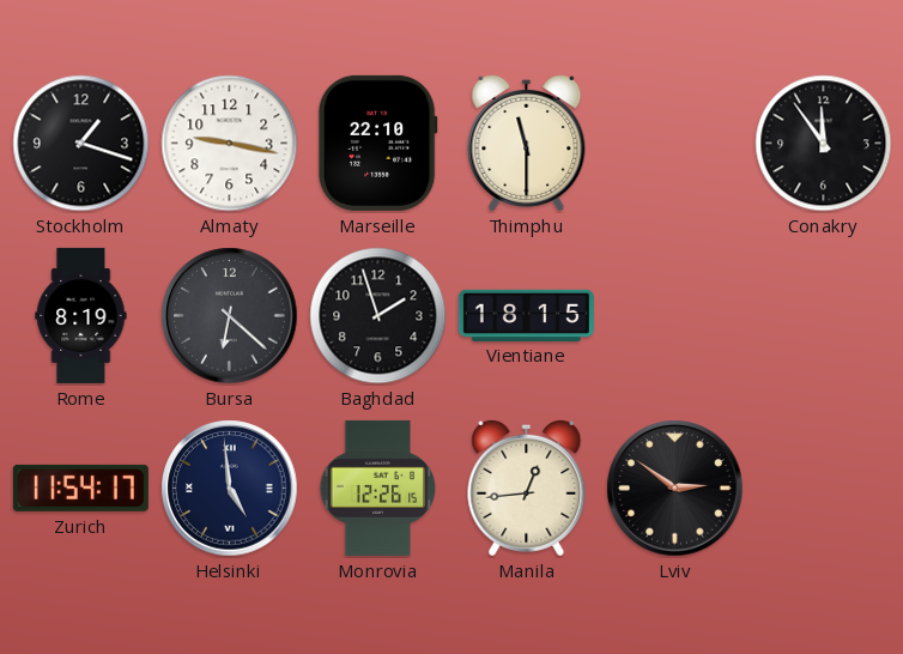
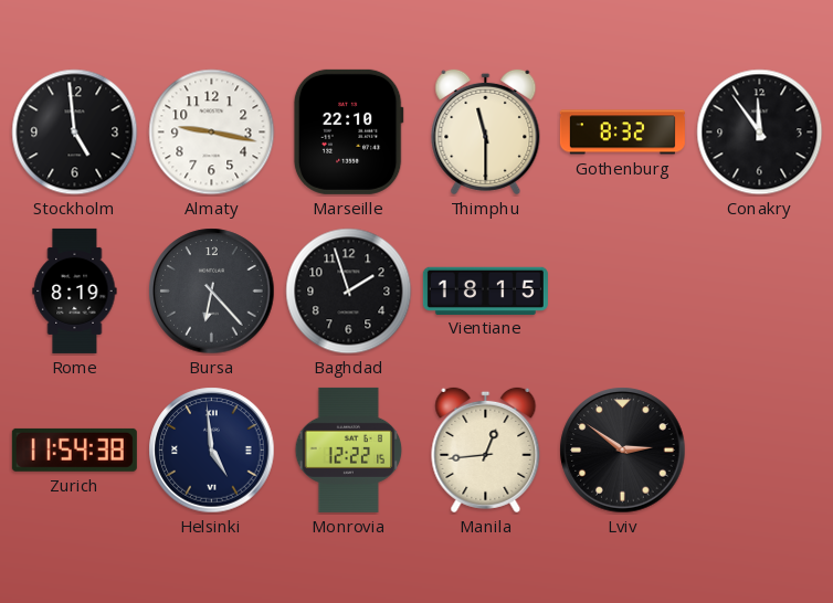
Stockholm: 1:18 -> 4:59 (75, 133)
Gothenburg: none -> 8:32 (622, 133)
Bursa: 6:22 -> 6:23 (212, 292)
Zurich: 11:54:17 -> 11:54:38 (74, 449)
Monrovia: 12:26 -> 12:22 (349, 449)
